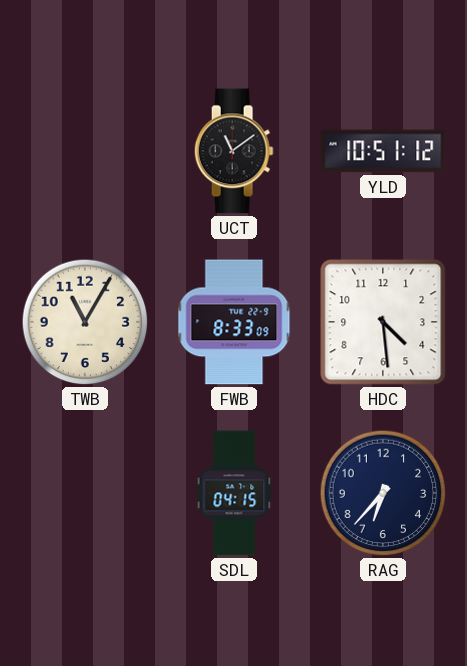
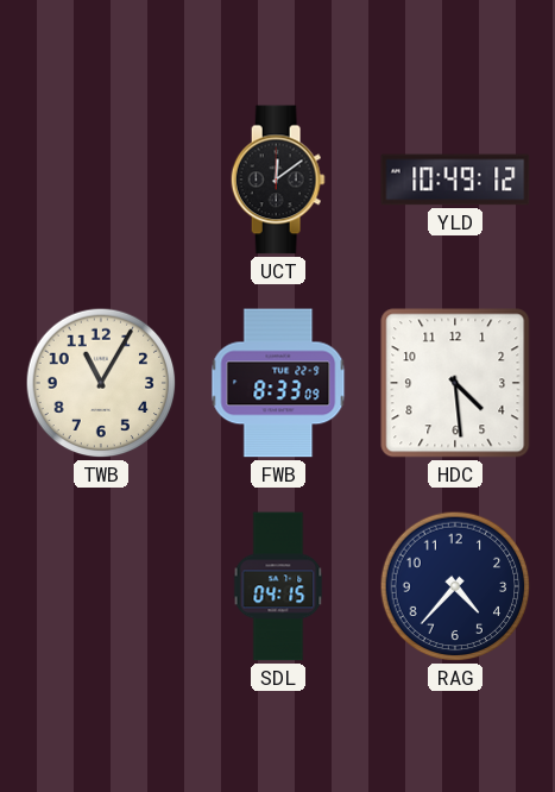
UCT: 11:09 -> 12:09 (278, 180)
YLD: 10:51 -> 10:49 (455, 180)
RAG: 6:37 -> 4:37 (455, 586)
